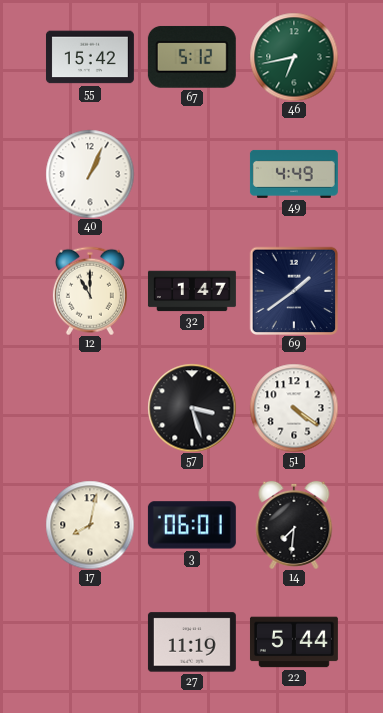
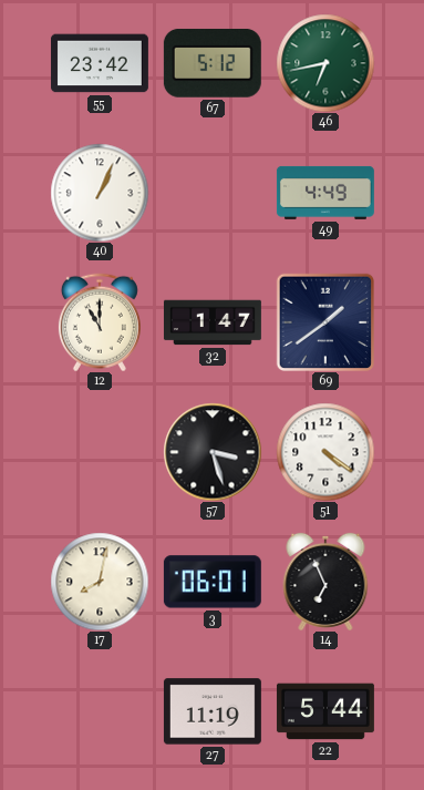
55: 15:42 -> 23:42 (100, 63)
14: 7:31 -> 6:56 (325, 582)
